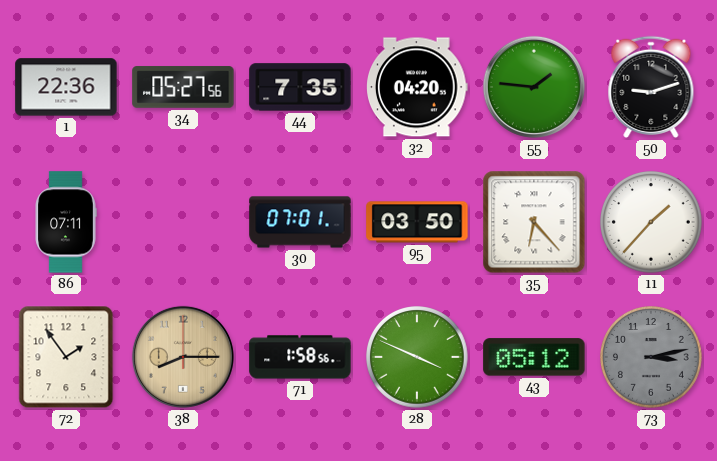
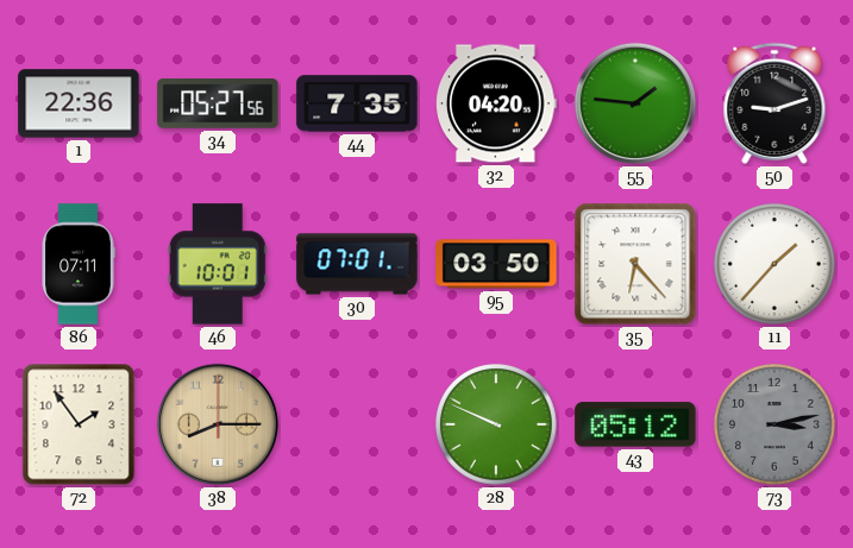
46: none -> 10:01 (218, 264)
71: 1:58 -> none (300, 357)
28: 3:49 -> 9:49 (497, 426)
